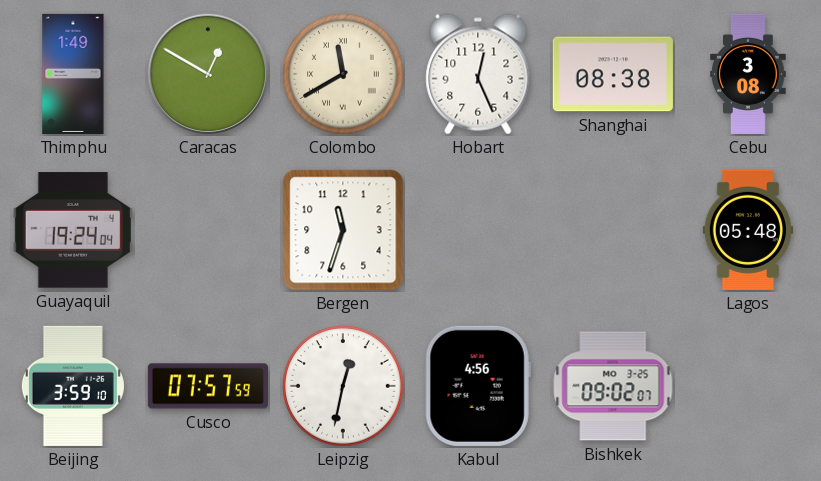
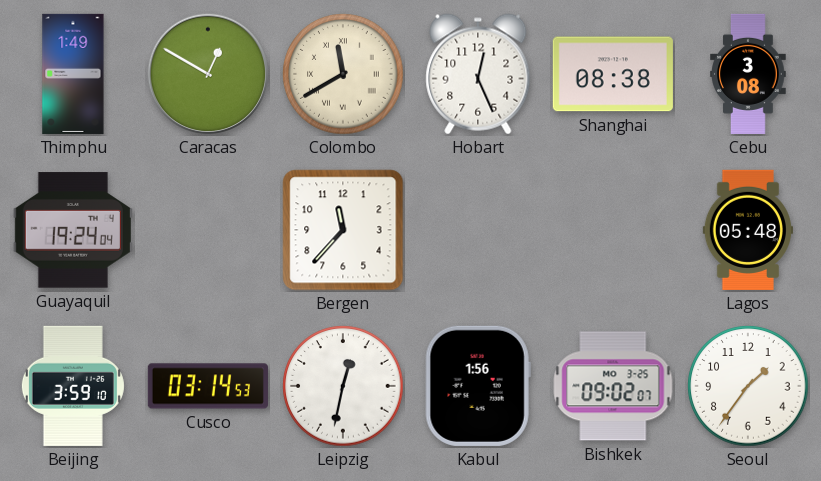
Bergen: 11:33 -> 11:37 (343, 230)
Cusco: 07:57 -> 03:14 (208, 386)
Kabul: 4:56 -> 1:56 (478, 386)
Seoul: none -> 1:36 (748, 386)
